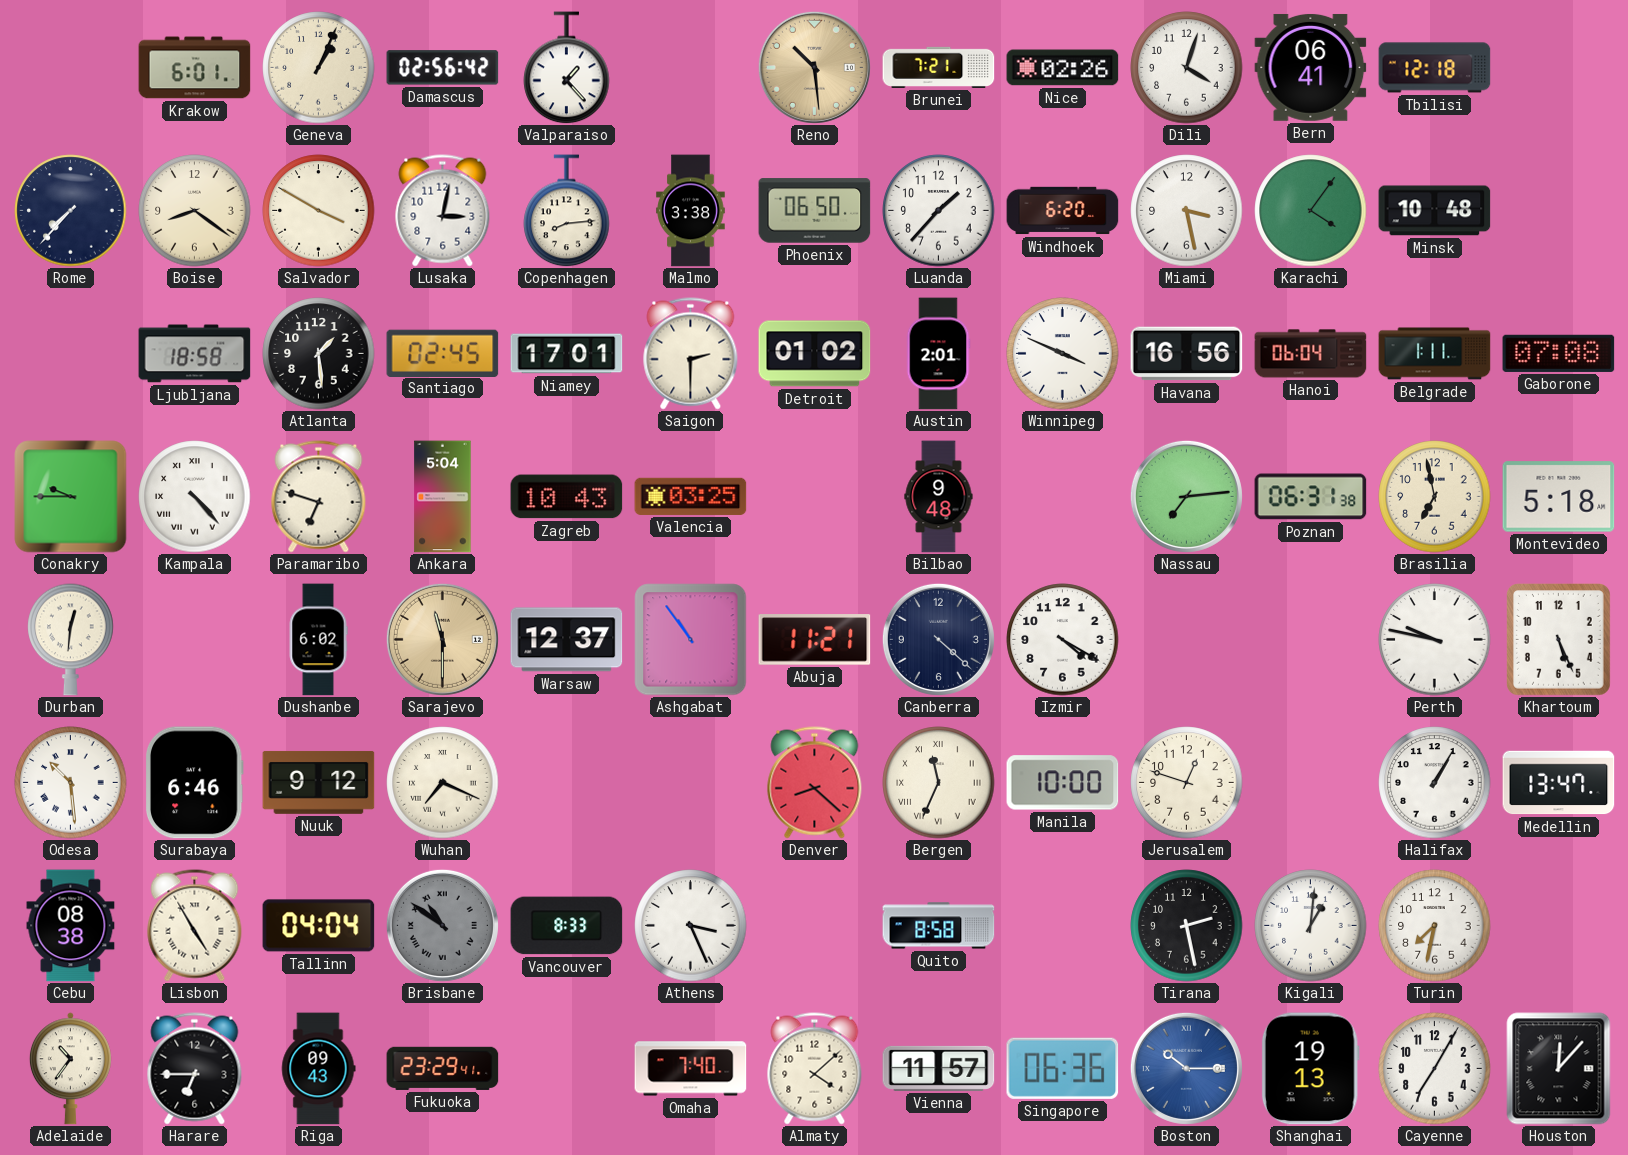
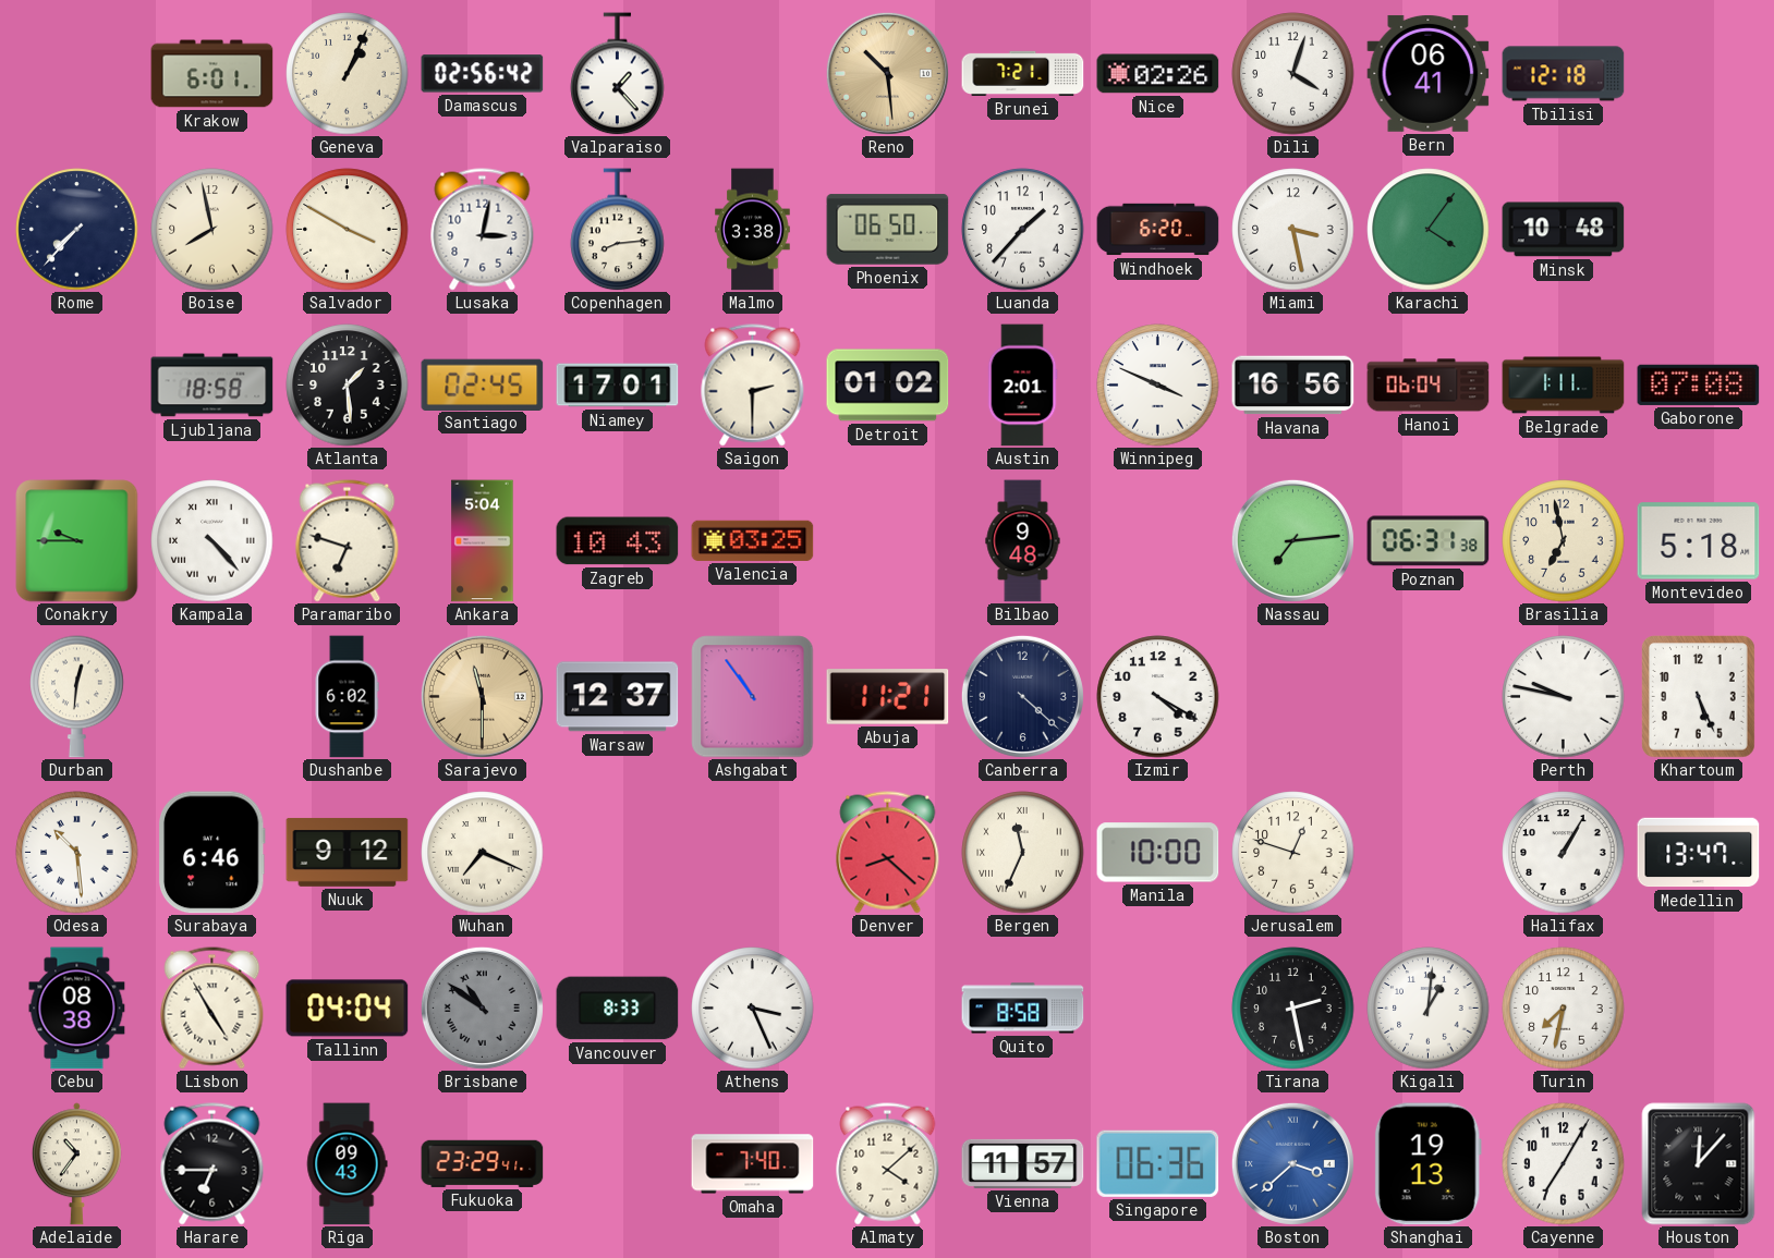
Boise: 8:21 -> 7:58 (212, 230)
Boston: 10:15 -> 3:38 (1292, 1163)
